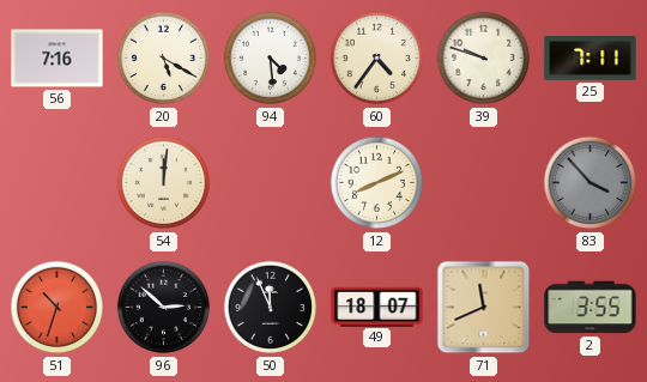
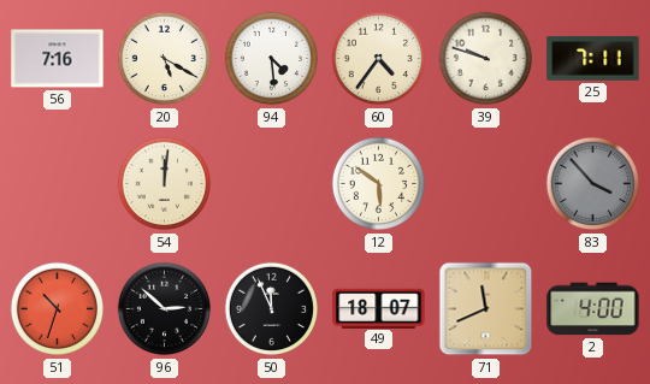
12: 8:11 -> 5:51 (379, 184)
2: 3:55 -> 4:00 (593, 309)
